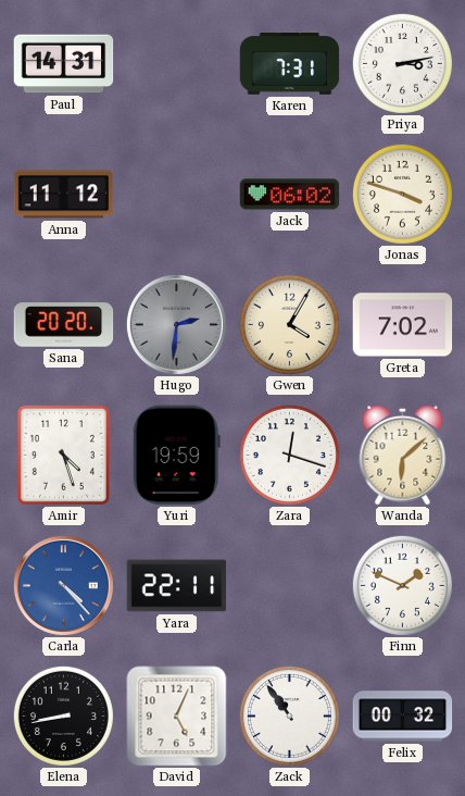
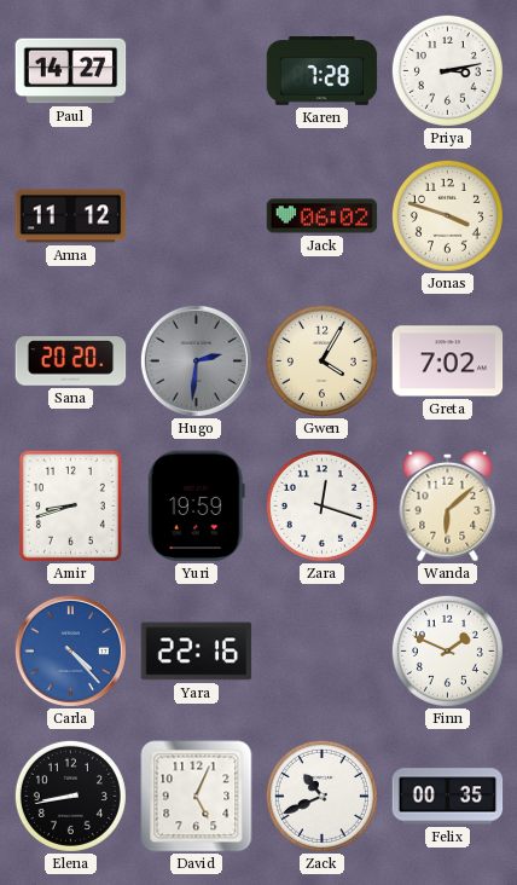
Paul: 14:31 -> 14:27 (71, 71)
Karen: 7:31 -> 7:28 (323, 71)
Amir: 4:27 -> 8:42 (70, 505)
Yara: 22:11 -> 22:16 (197, 652)
Zack: 10:54 -> 10:41 (321, 796)
Felix: 00:32 -> 00:35 (448, 797)
